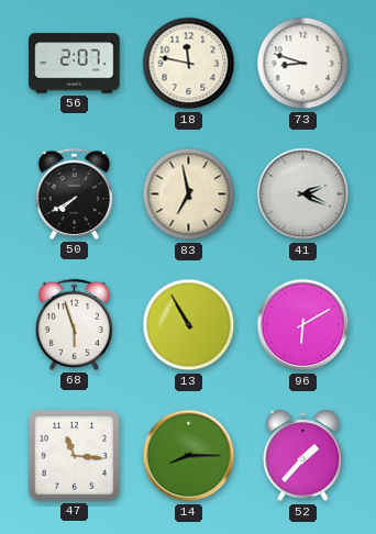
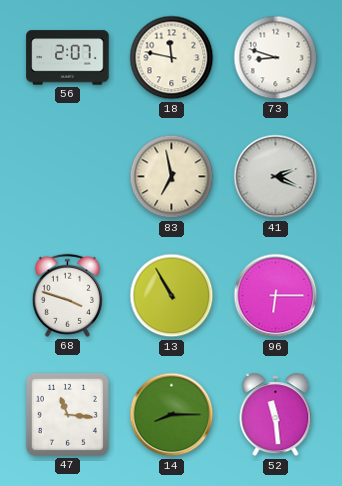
50: 7:40 -> none (74, 193)
68: 5:57 -> 3:48 (67, 295)
96: 6:10 -> 6:15 (276, 296)
52: 1:37 -> 11:29 (276, 415)
